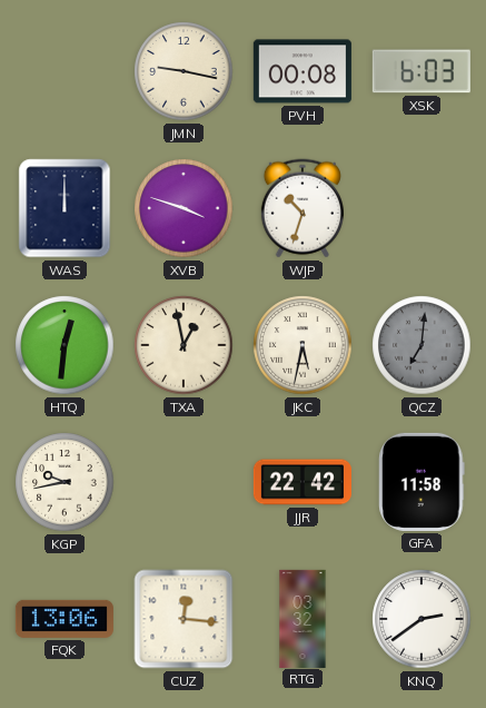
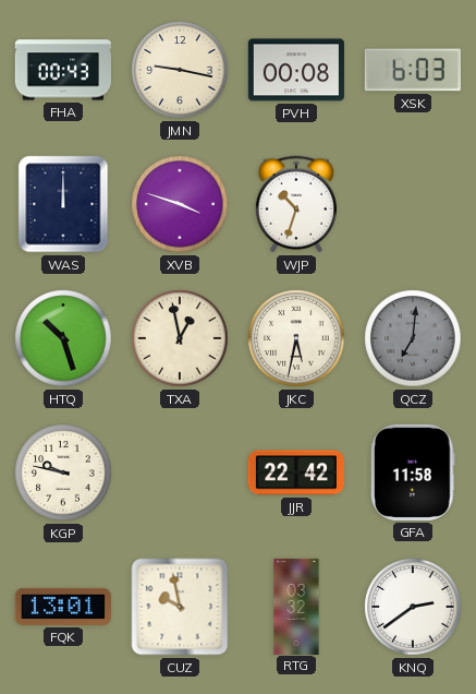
FHA: none -> 00:43 (63, 70)
HTQ: 12:31 -> 10:27 (63, 338)
KGP: 9:43 -> 9:47 (63, 472)
FQK: 13:06 -> 13:01 (63, 607)
CUZ: 12:16 -> 9:58 (180, 607)
